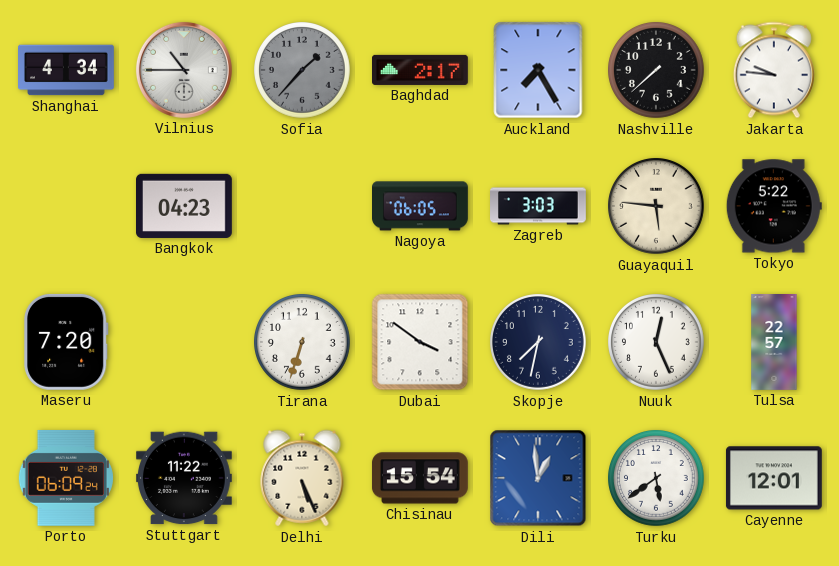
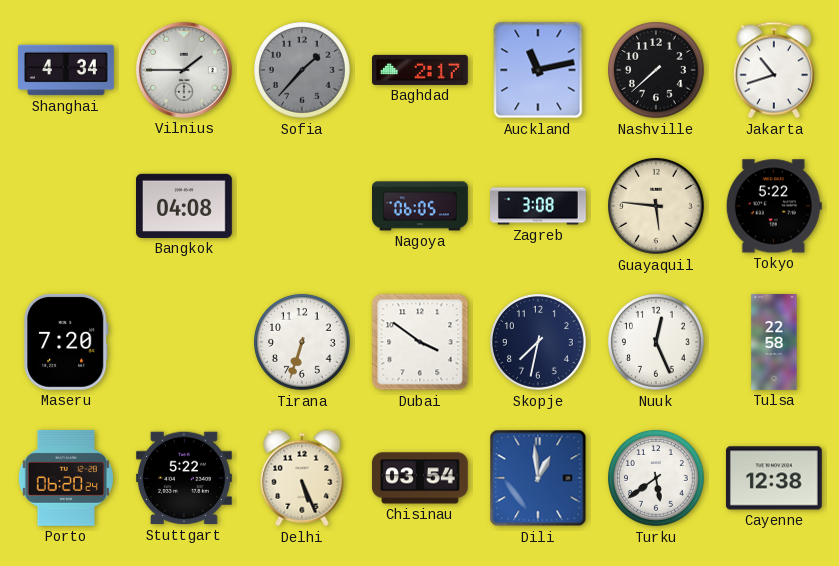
Vilnius: 10:45 -> 1:45 (184, 70)
Auckland: 7:25 -> 11:13 (538, 70)
Jakarta: 9:46 -> 10:42 (774, 70)
Bangkok: 04:23 -> 04:08 (185, 206)
Zagreb: 3:03 -> 3:08 (538, 206)
Tulsa: 22:57 -> 22:58 (774, 342)
Porto: 06:09 -> 06:20 (66, 478)
Stuttgart: 11:22 -> 5:22 (185, 478)
Chisinau: 15:54 -> 03:54 (420, 478)
Cayenne: 12:01 -> 12:38 (774, 478)
